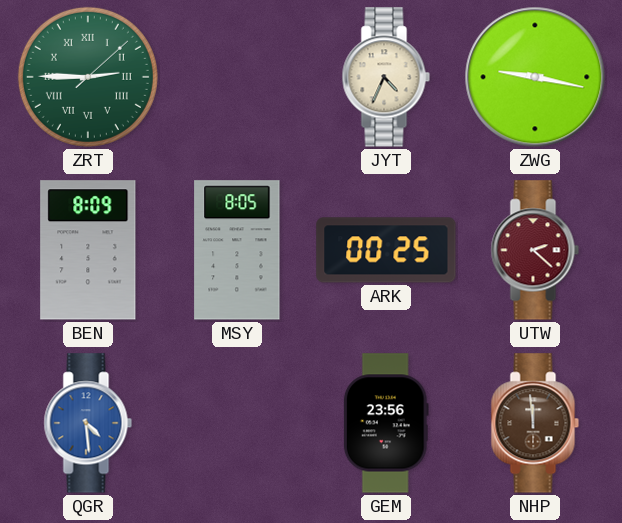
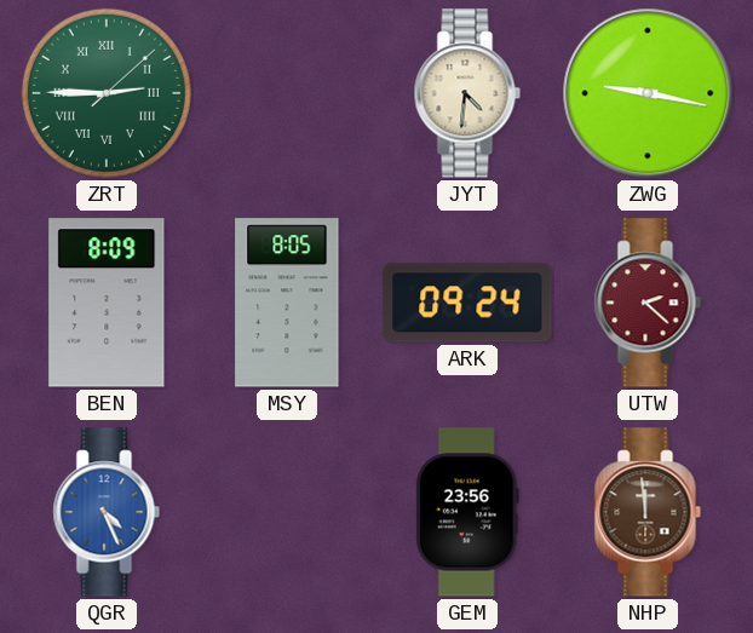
JYT: 4:34 -> 4:31 (467, 93)
ARK: 00:25 -> 09:24 (467, 303)
QGR: 4:29 -> 4:26 (107, 512)
